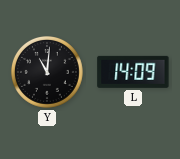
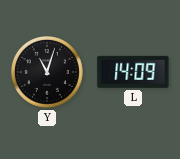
Y: 11:01 -> 11:03 (48, 73)
